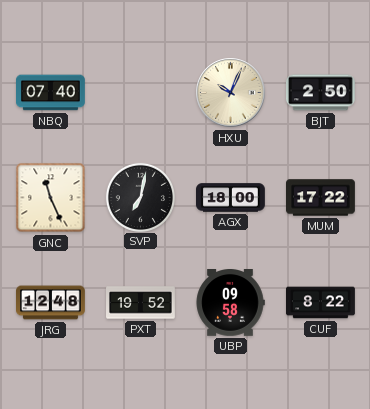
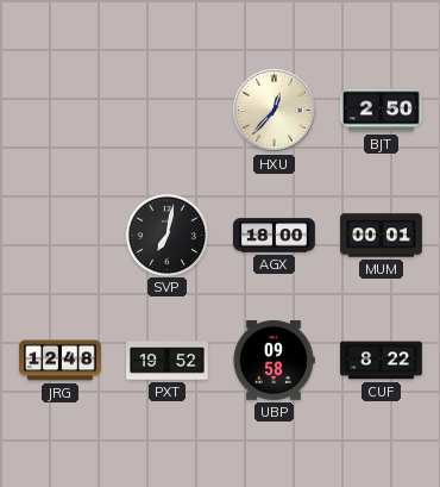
NBQ: 07:40 -> none (51, 93)
HXU: 10:04 -> 12:37 (275, 111)
GNC: 11:26 -> none (51, 198)
MUM: 17:22 -> 00:01 (382, 236)
